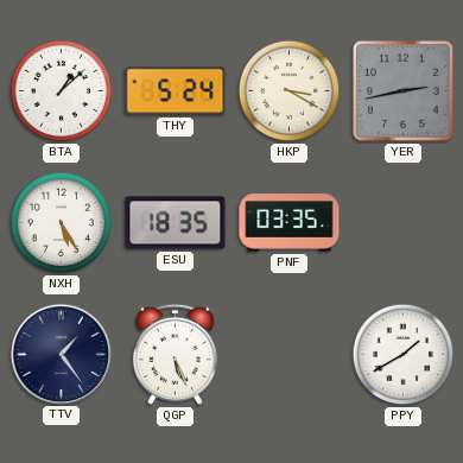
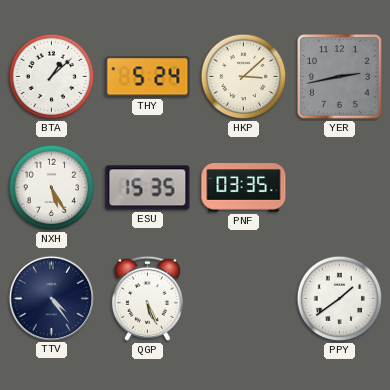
HKP: 3:20 -> 3:08 (244, 77)
ESU: 18:35 -> 15:35 (148, 188)
TTV: 1:24 -> 4:24 (51, 298)
PPY: 1:40 -> 1:39 (340, 299)
